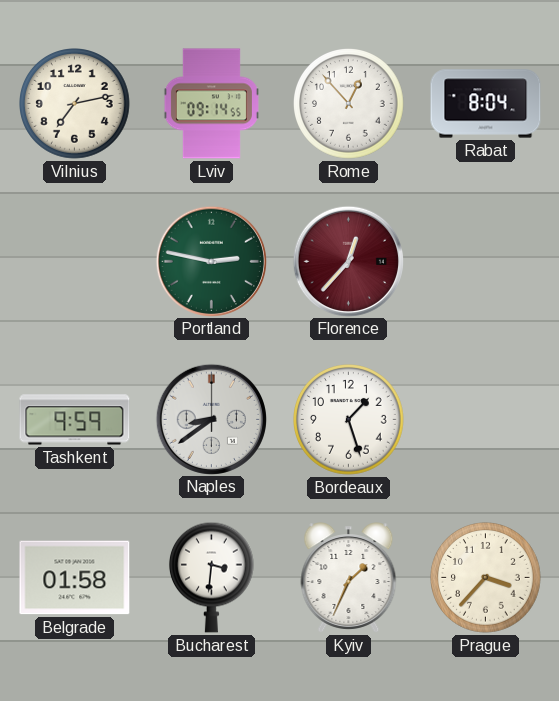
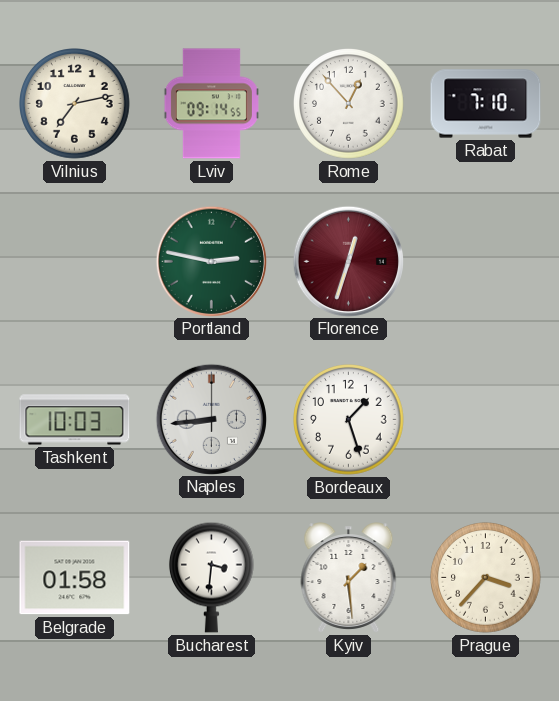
Rabat: 8:04 -> 7:10 (486, 104)
Florence: 12:37 -> 12:33 (348, 261)
Tashkent: 9:59 -> 10:03 (75, 420)
Naples: 8:39 -> 8:44 (211, 419)
Kyiv: 1:34 -> 1:29 (349, 578)
